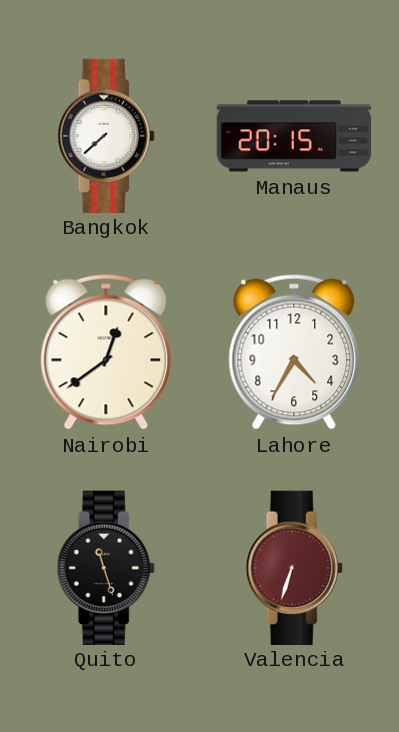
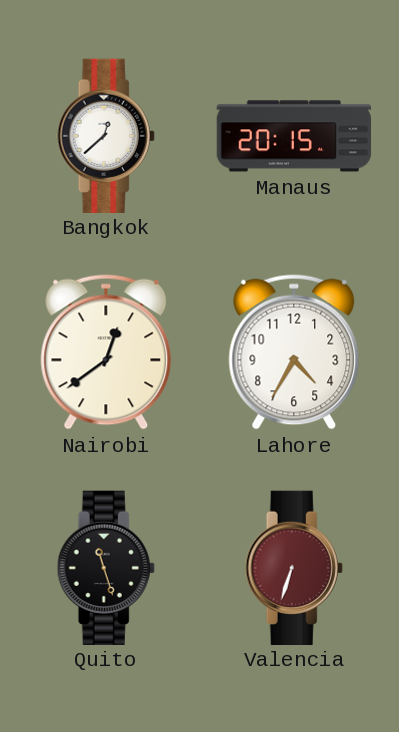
Bangkok: 7:38 -> 12:38 (106, 135)
